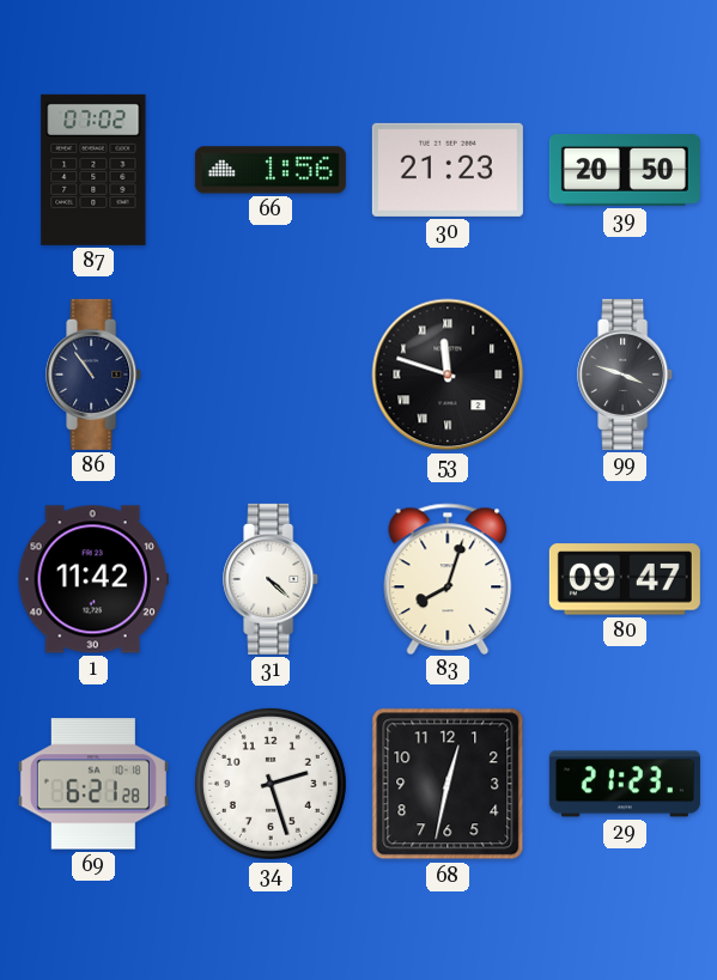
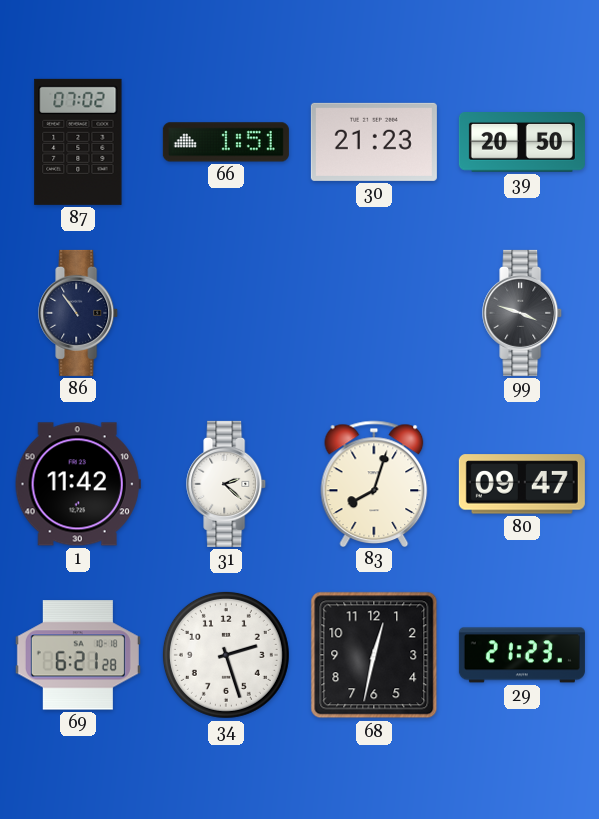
66: 1:56 -> 1:51 (226, 142)
53: 11:48 -> none (448, 375)
31: 4:22 -> 2:22 (227, 484)
